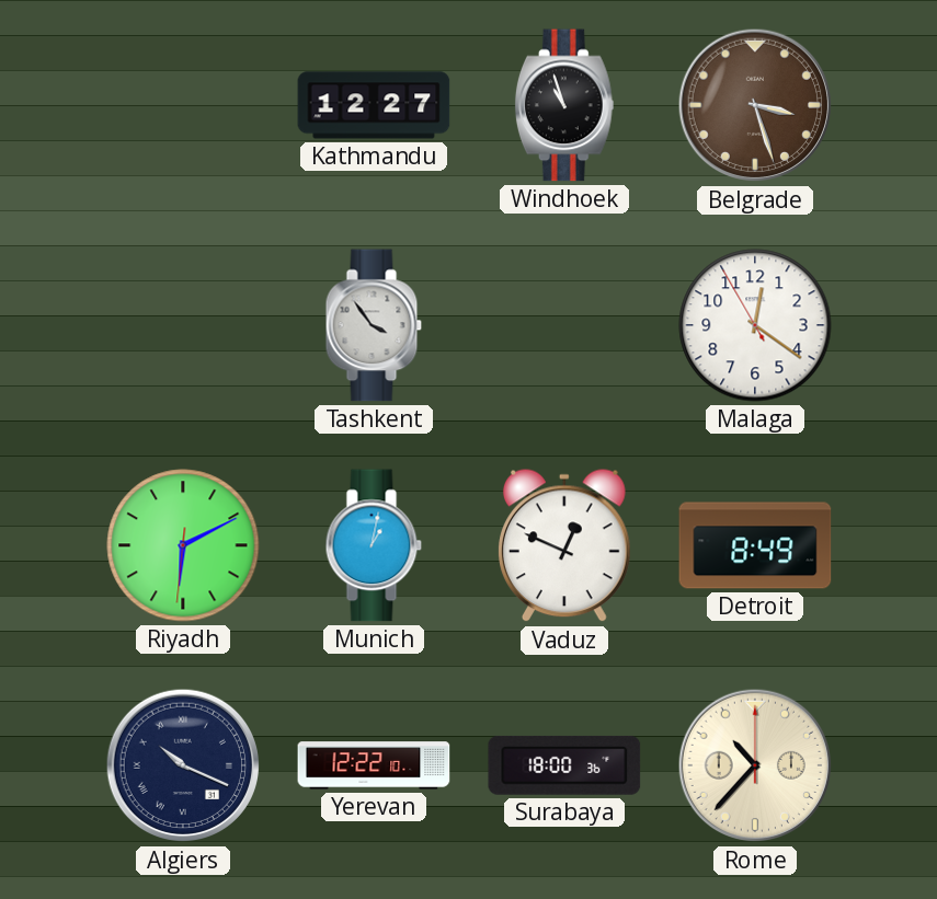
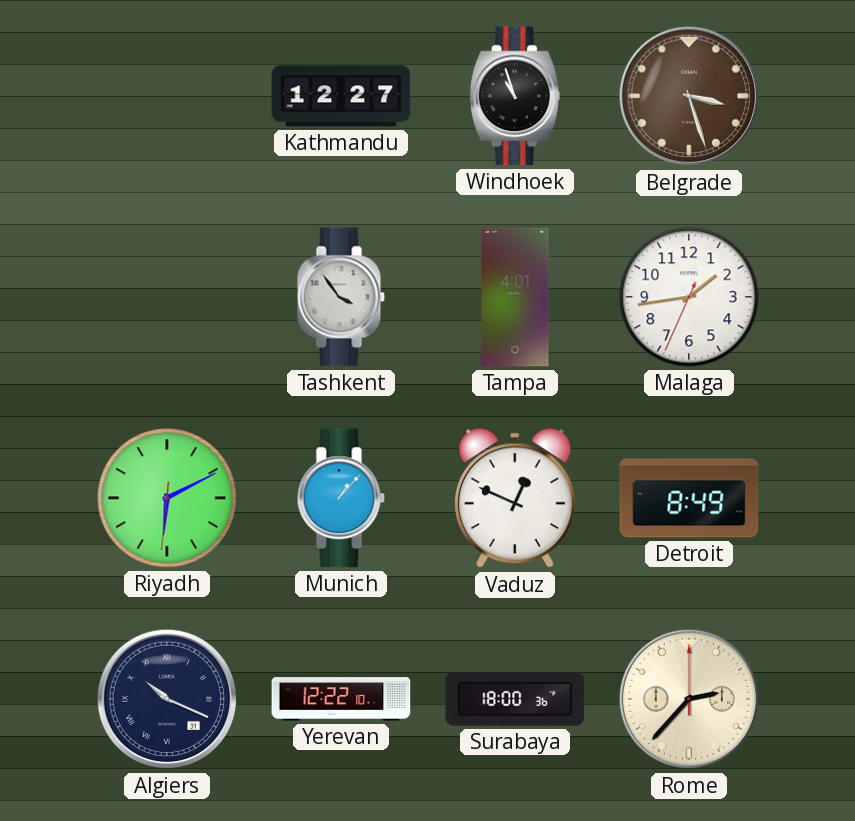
Tampa: none -> 4:01 (515, 297)
Malaga: 12:20 -> 1:43 (689, 297)
Munich: 1:02 -> 1:07 (341, 498)
Rome: 10:37 -> 2:37 (689, 699)
